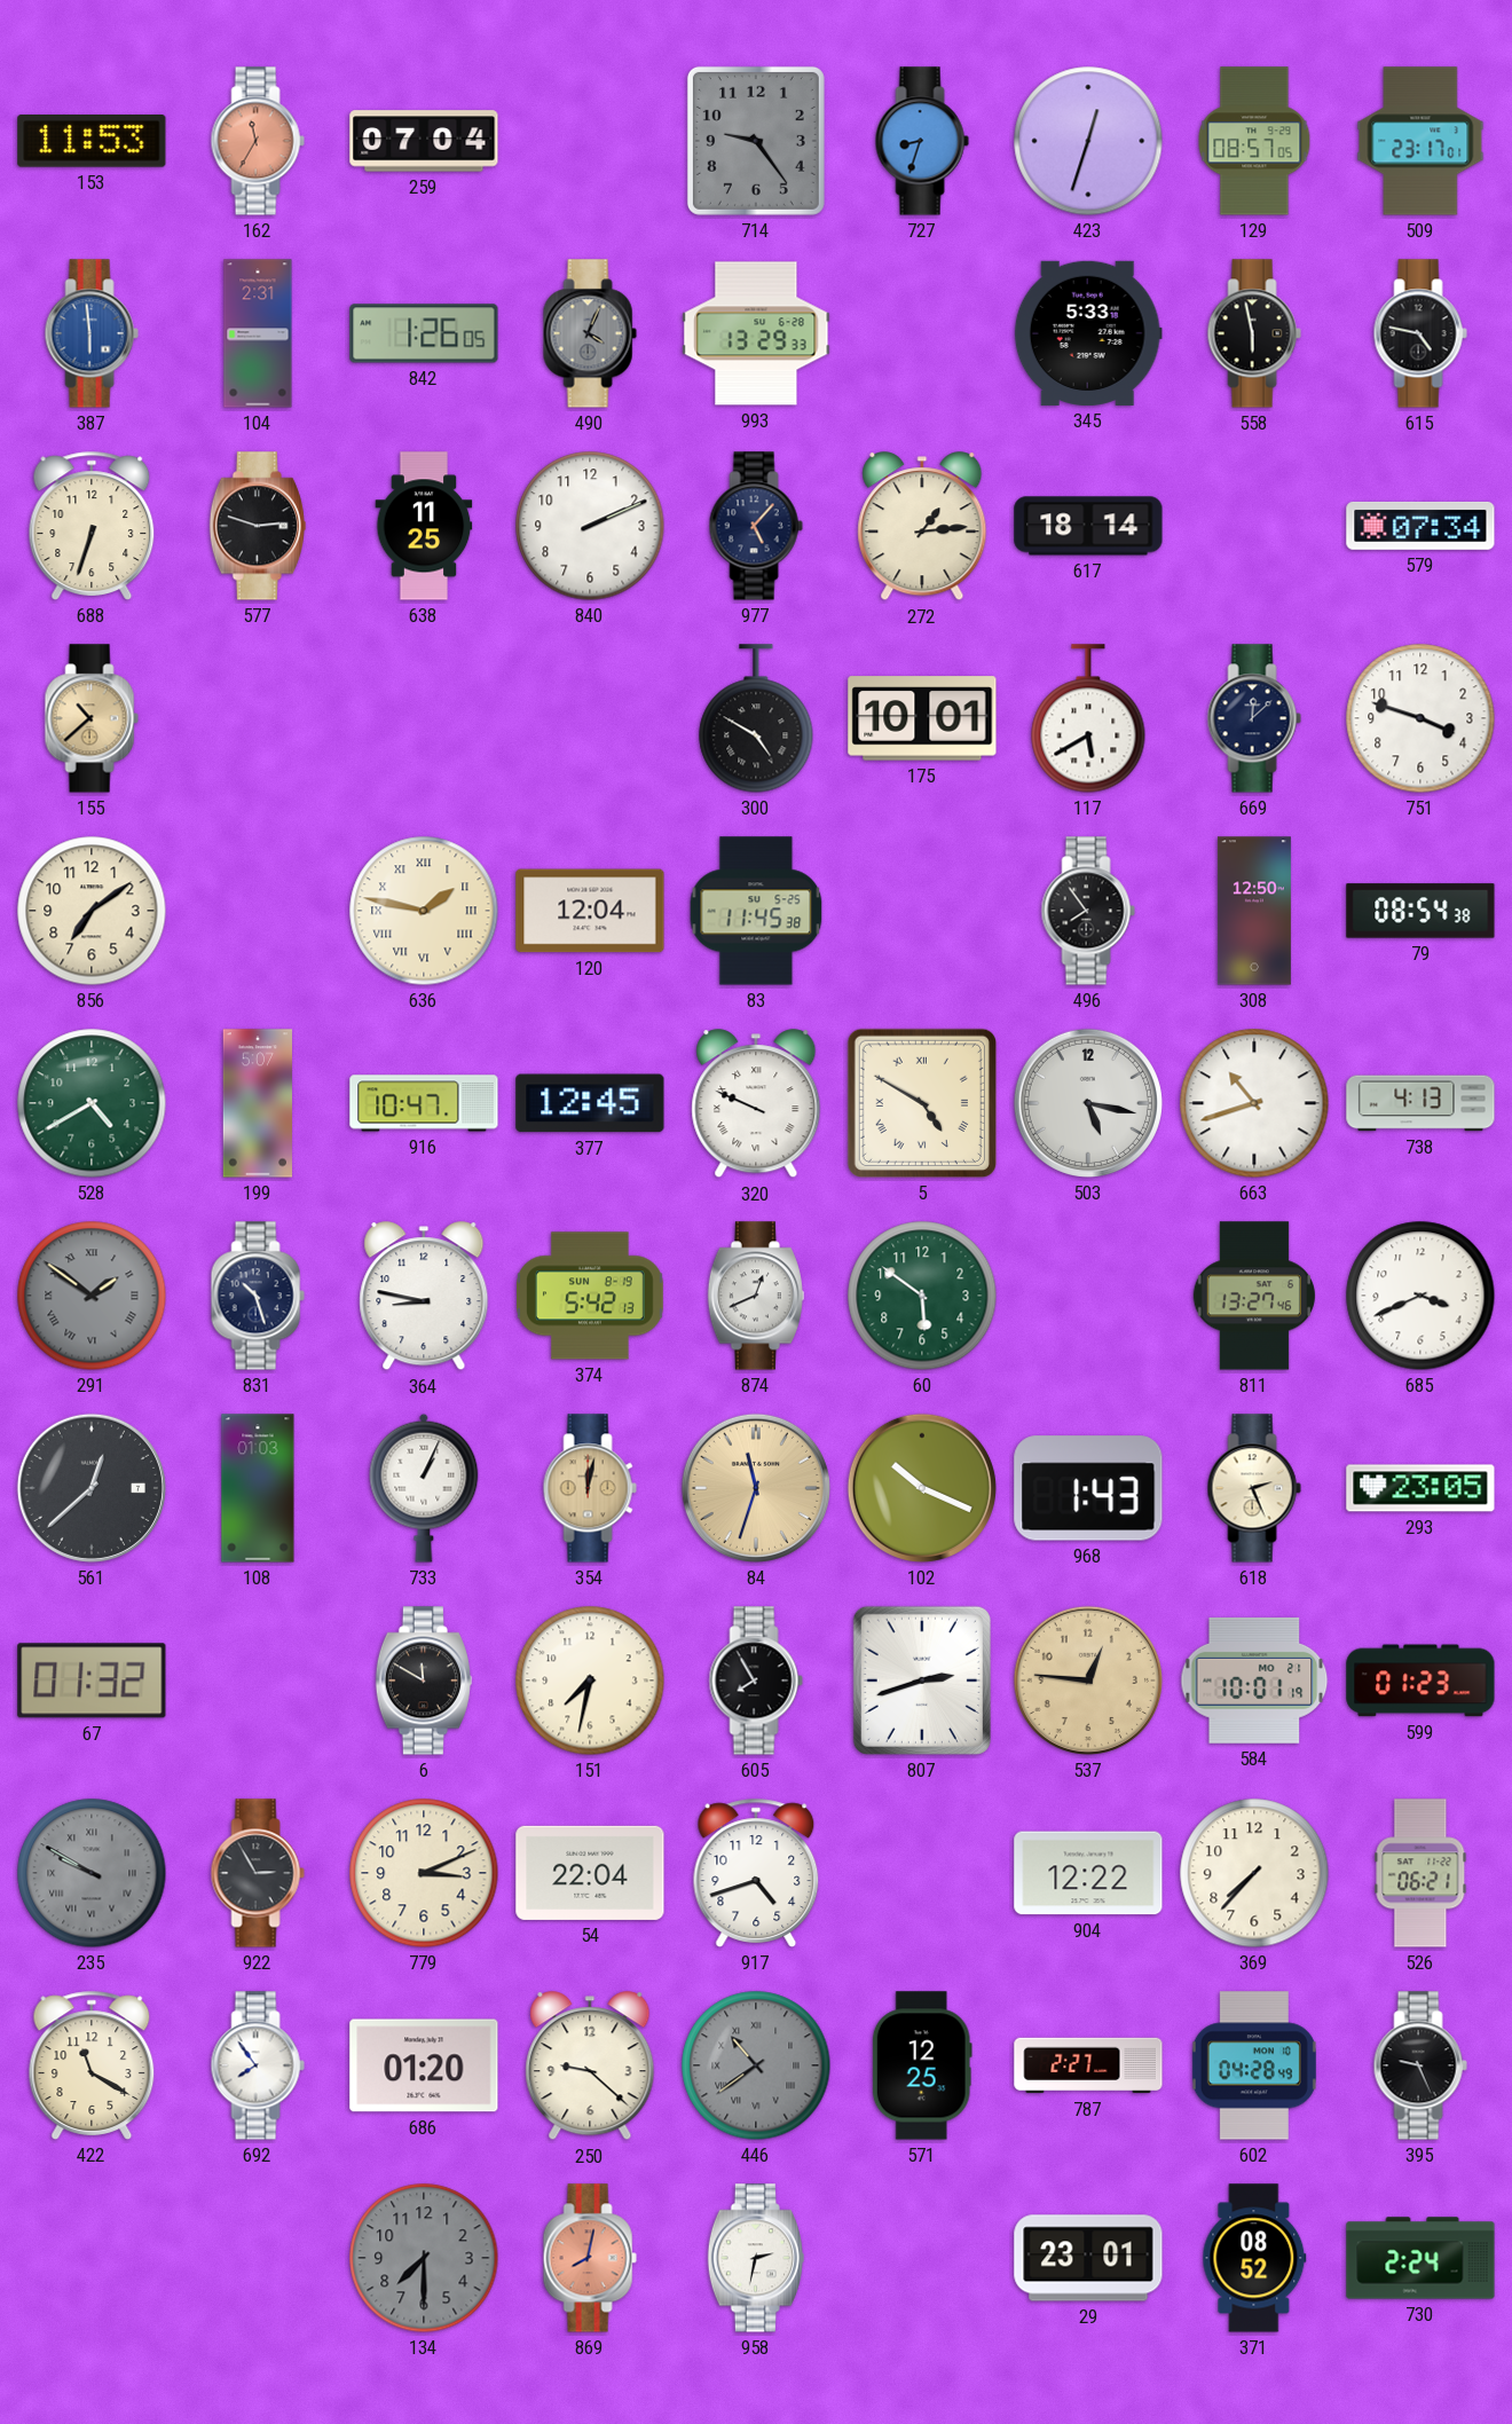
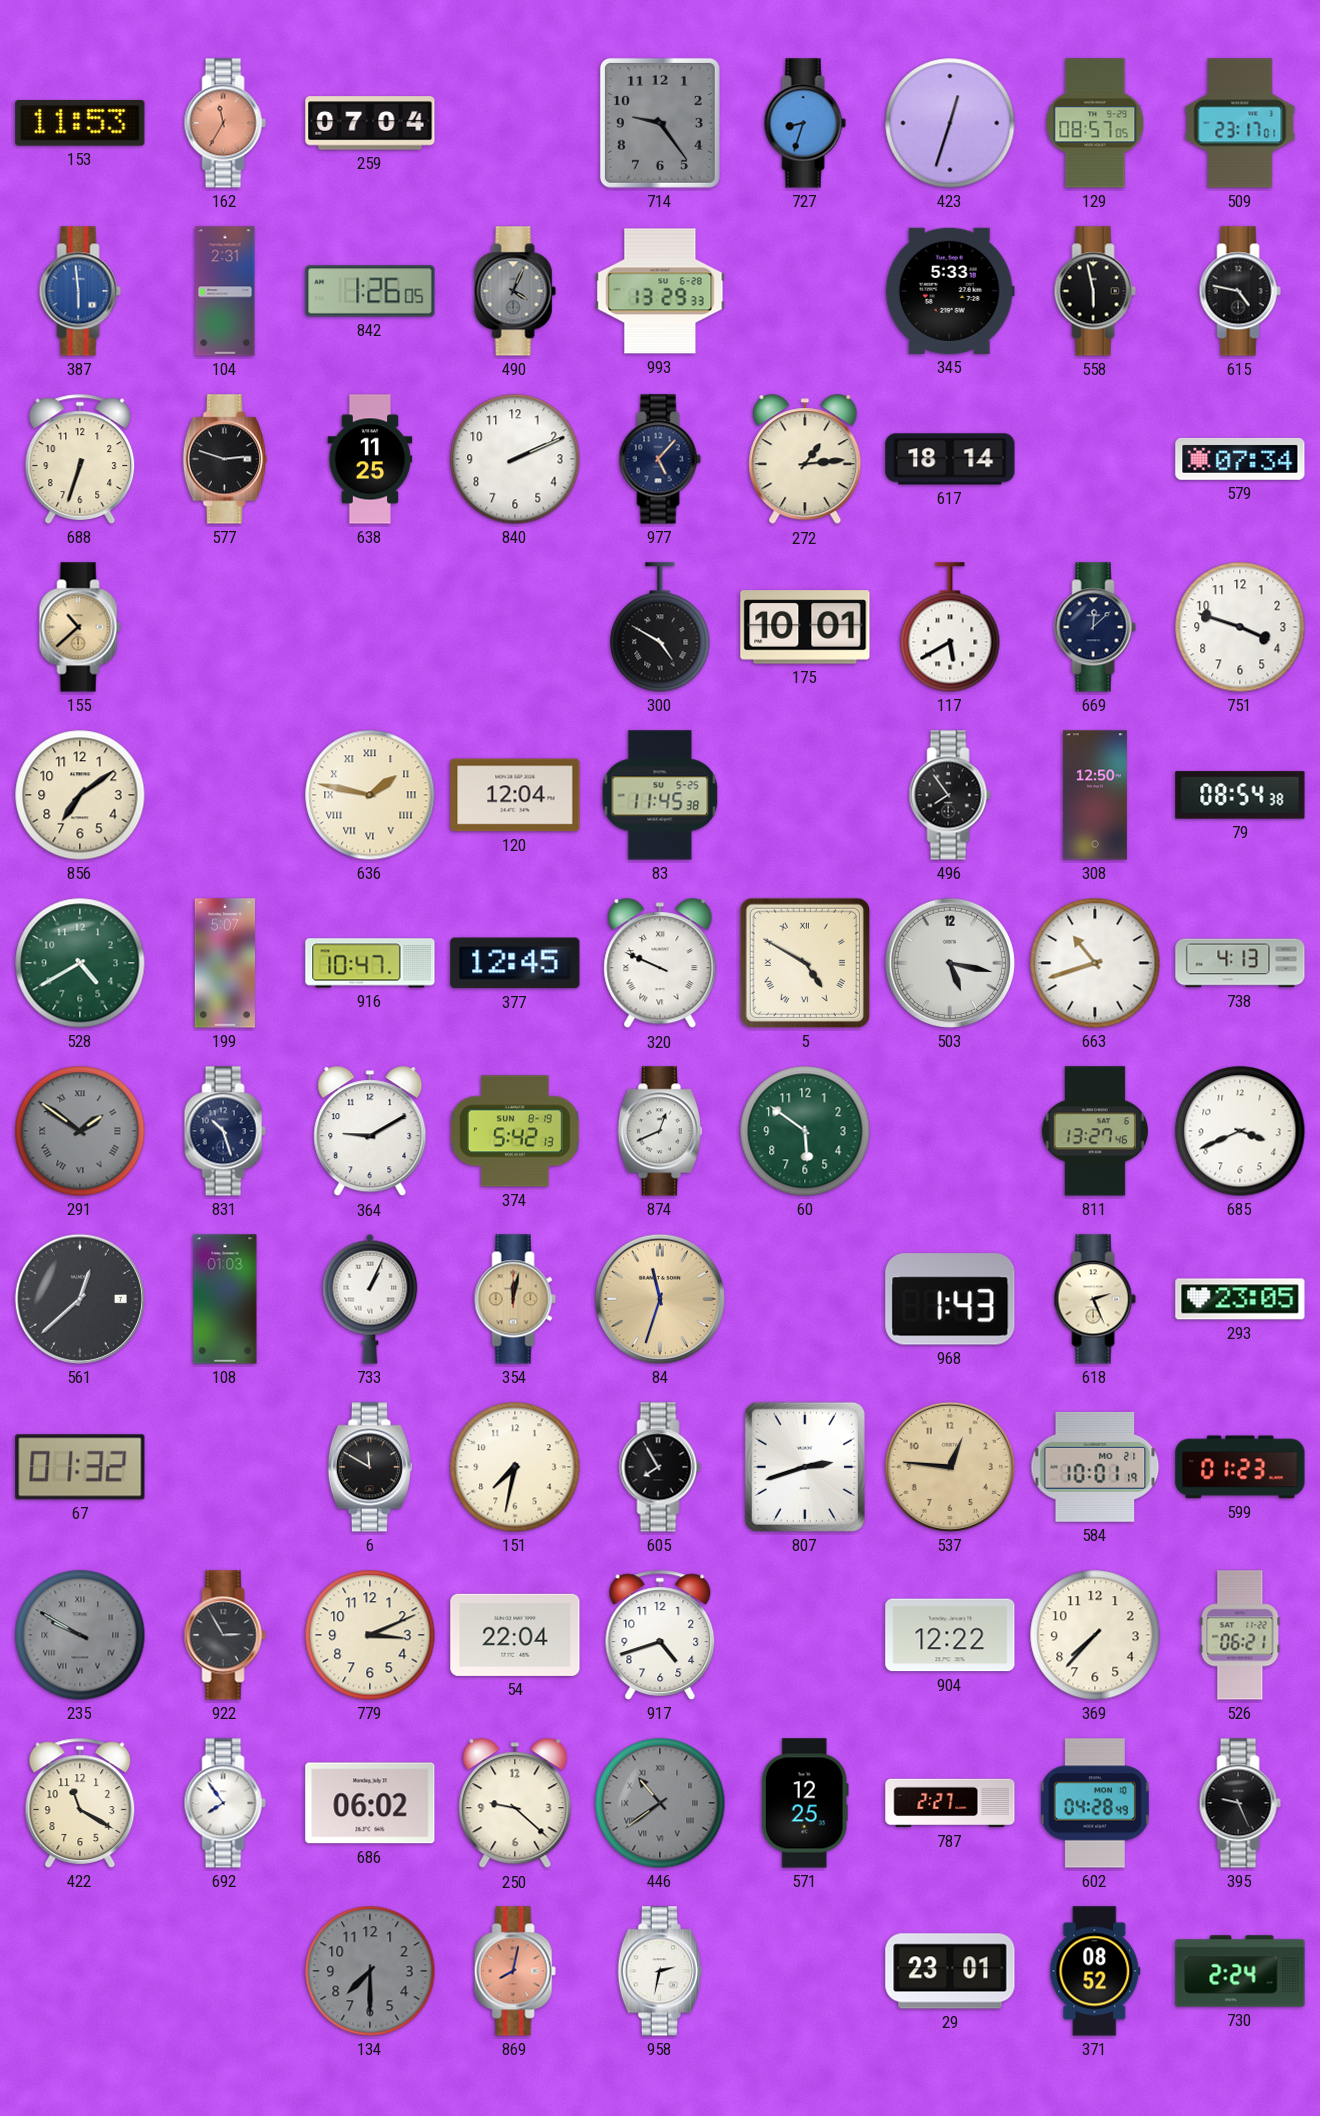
364: 8:47 -> 9:10 (370, 1132)
102: 10:19 -> none (922, 1488)
686: 01:20 -> 06:02 (370, 1803)
